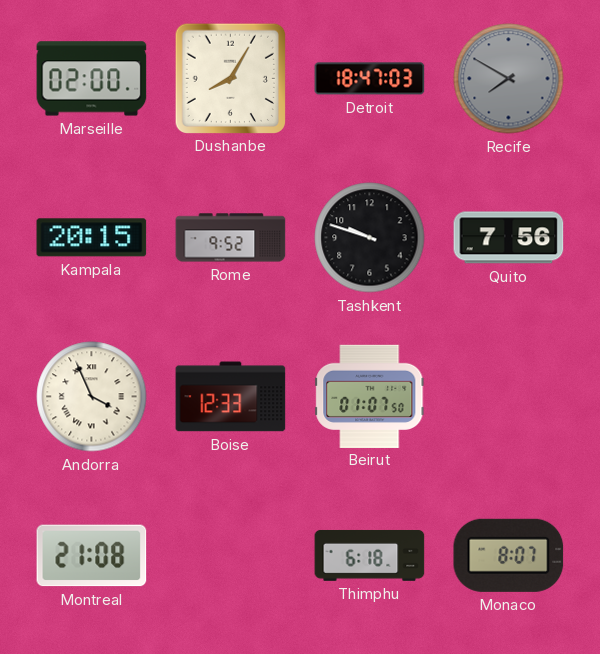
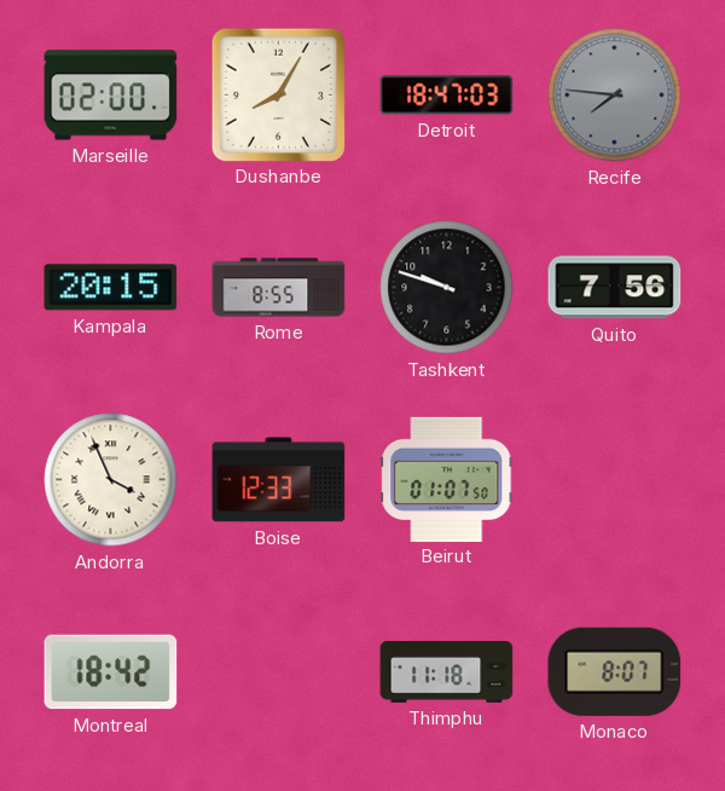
Recife: 7:50 -> 7:46 (615, 96)
Rome: 9:52 -> 8:55 (279, 288)
Montreal: 21:08 -> 18:42 (111, 672)
Thimphu: 6:18 -> 11:18 (447, 671)
